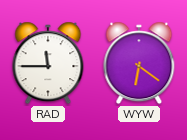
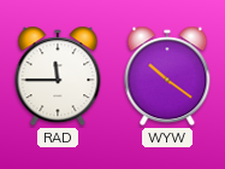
WYW: 6:21 -> 10:21 (167, 76)
